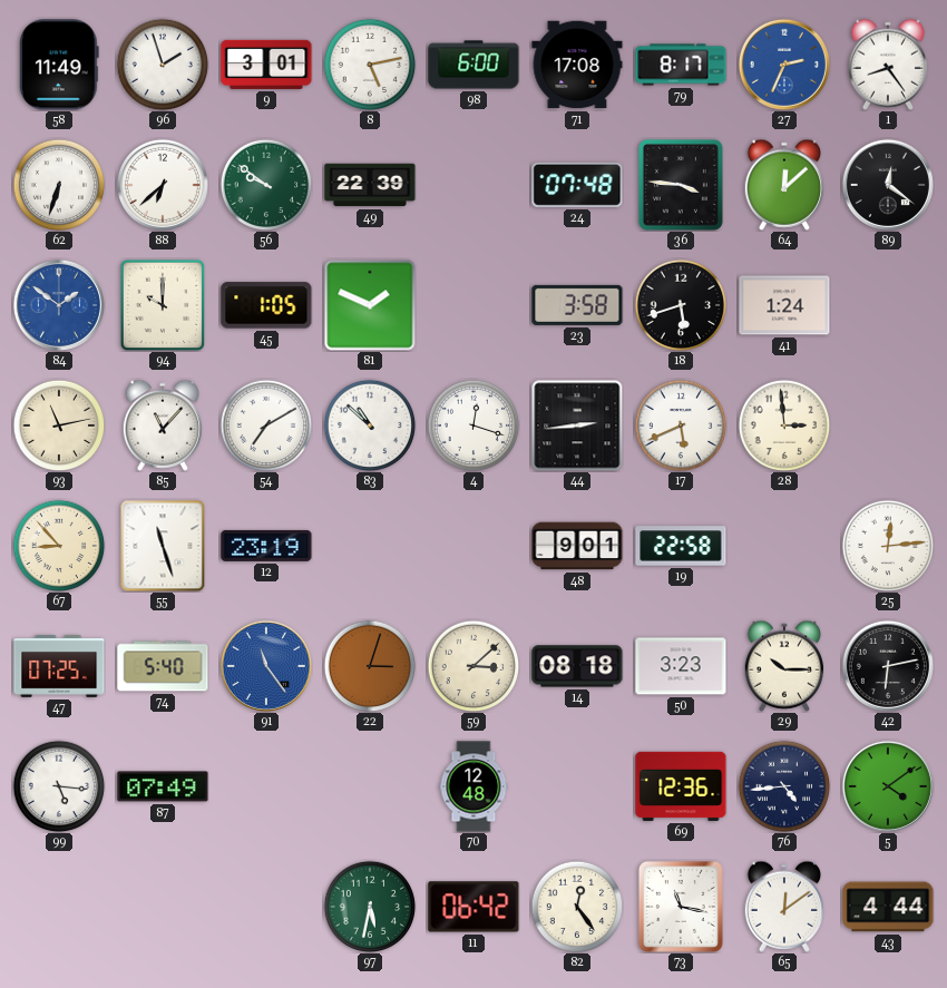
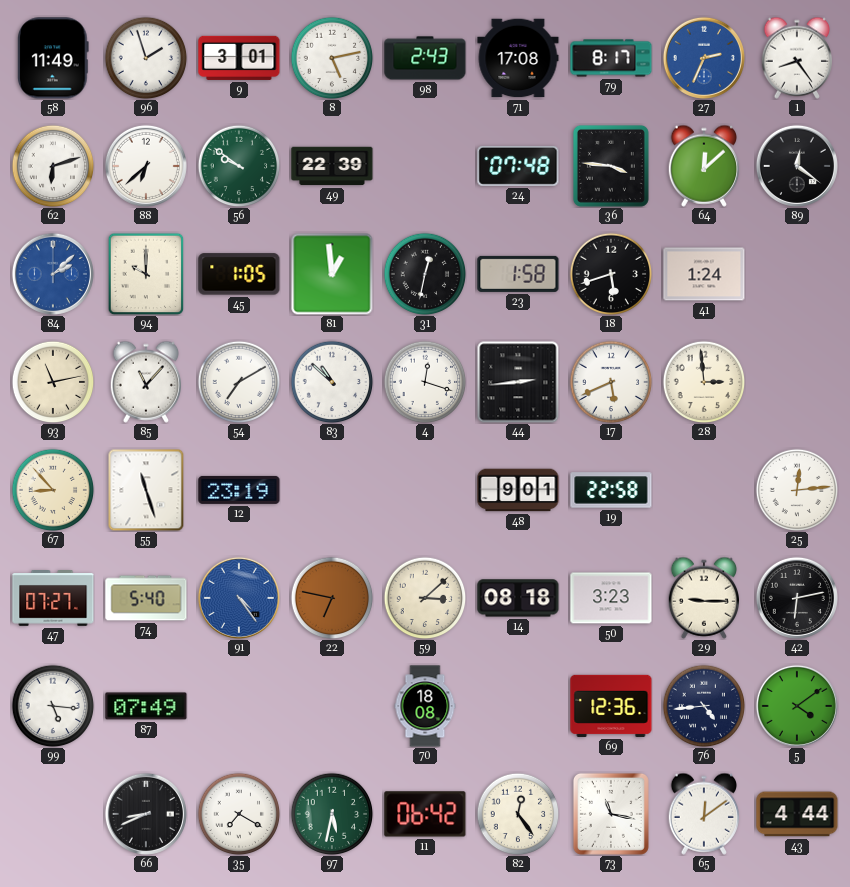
98: 6:00 -> 2:43 (425, 58)
62: 6:33 -> 6:12 (53, 166)
84: 1:51 -> 2:08 (53, 274)
81: 1:49 -> 12:59 (332, 274)
31: none -> 12:32 (425, 274)
23: 3:58 -> 1:58 (518, 274)
47: 07:25 -> 07:27 (53, 598)
91: 11:24 -> 4:24 (239, 598)
22: 3:03 -> 6:47 (332, 598)
29: 10:15 -> 9:15 (703, 598)
70: 12:48 -> 18:08 (425, 706)
66: none -> 8:41 (146, 814)
35: none -> 7:20 (239, 814)
